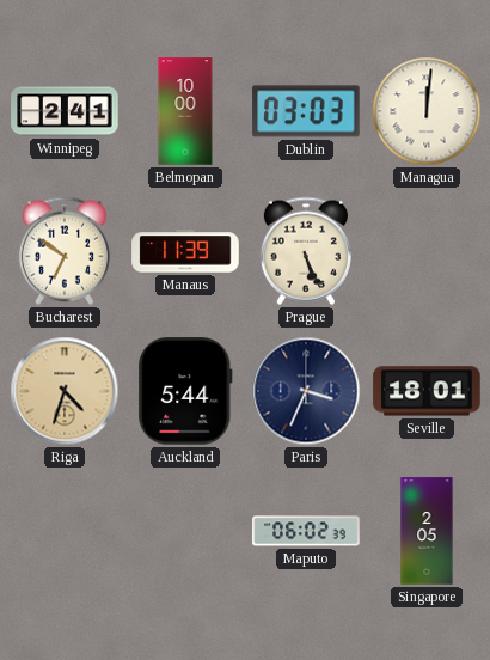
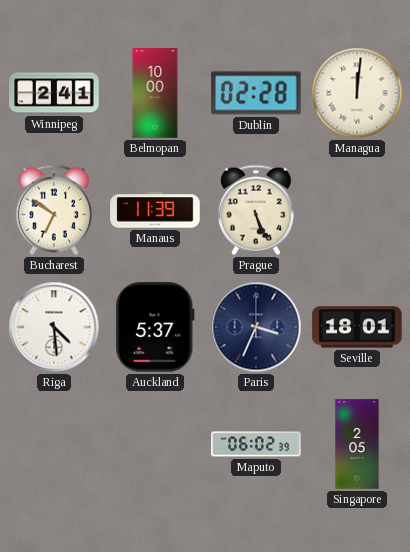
Dublin: 03:03 -> 02:28 (256, 93)
Riga: 4:33 -> 4:29 (54, 327)
Riga dial: champagne -> white (54, 327)
Auckland: 5:44 -> 5:37 (155, 327)
